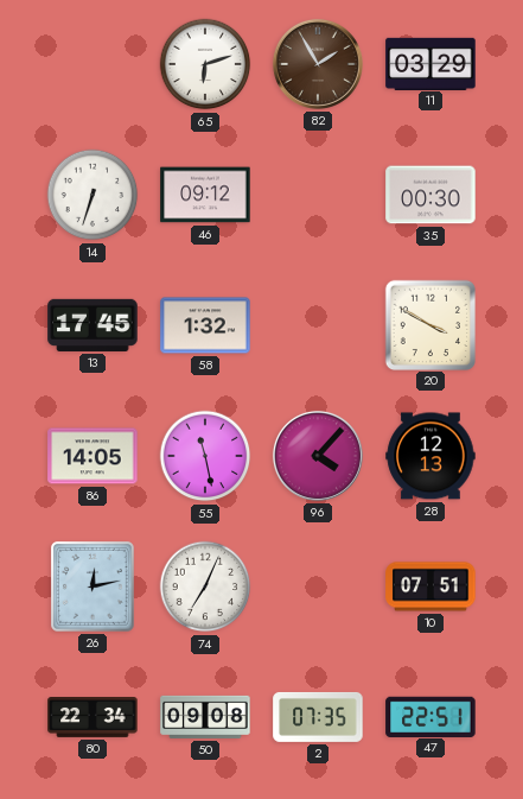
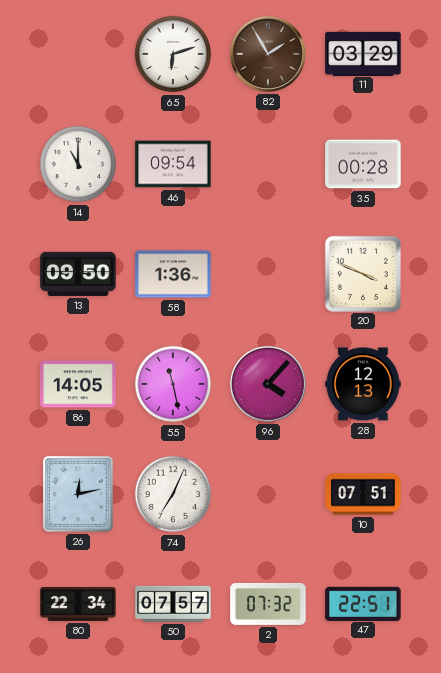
14: 6:33 -> 11:00 (78, 164)
46: 09:12 -> 09:54 (173, 164)
35: 00:30 -> 00:28 (363, 164)
13: 17:45 -> 09:50 (78, 274)
58: 1:32 -> 1:36 (173, 274)
20: 3:50 -> 3:49 (362, 273)
50: 09:08 -> 07:57 (173, 604)
2: 07:35 -> 07:32 (268, 604)
